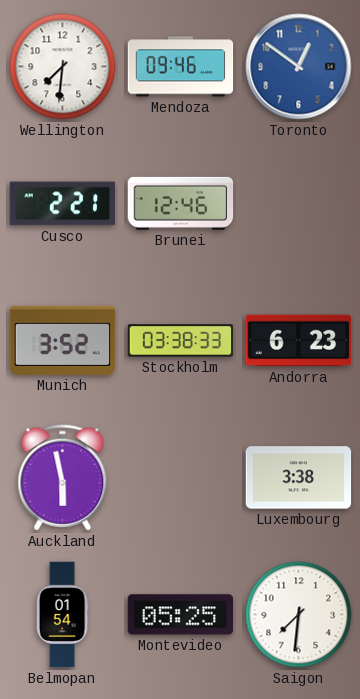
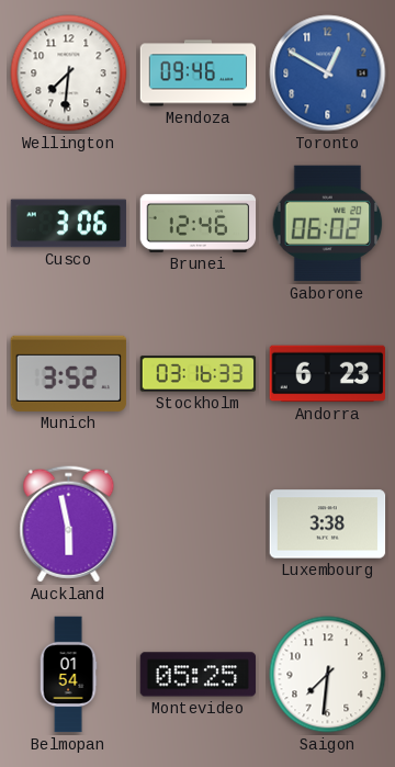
Toronto: 12:51 -> 12:50 (328, 74)
Cusco: 2:21 -> 3:06 (69, 224)
Gaborone: none -> 06:02 (328, 224)
Stockholm: 03:38 -> 03:16 (199, 374)
